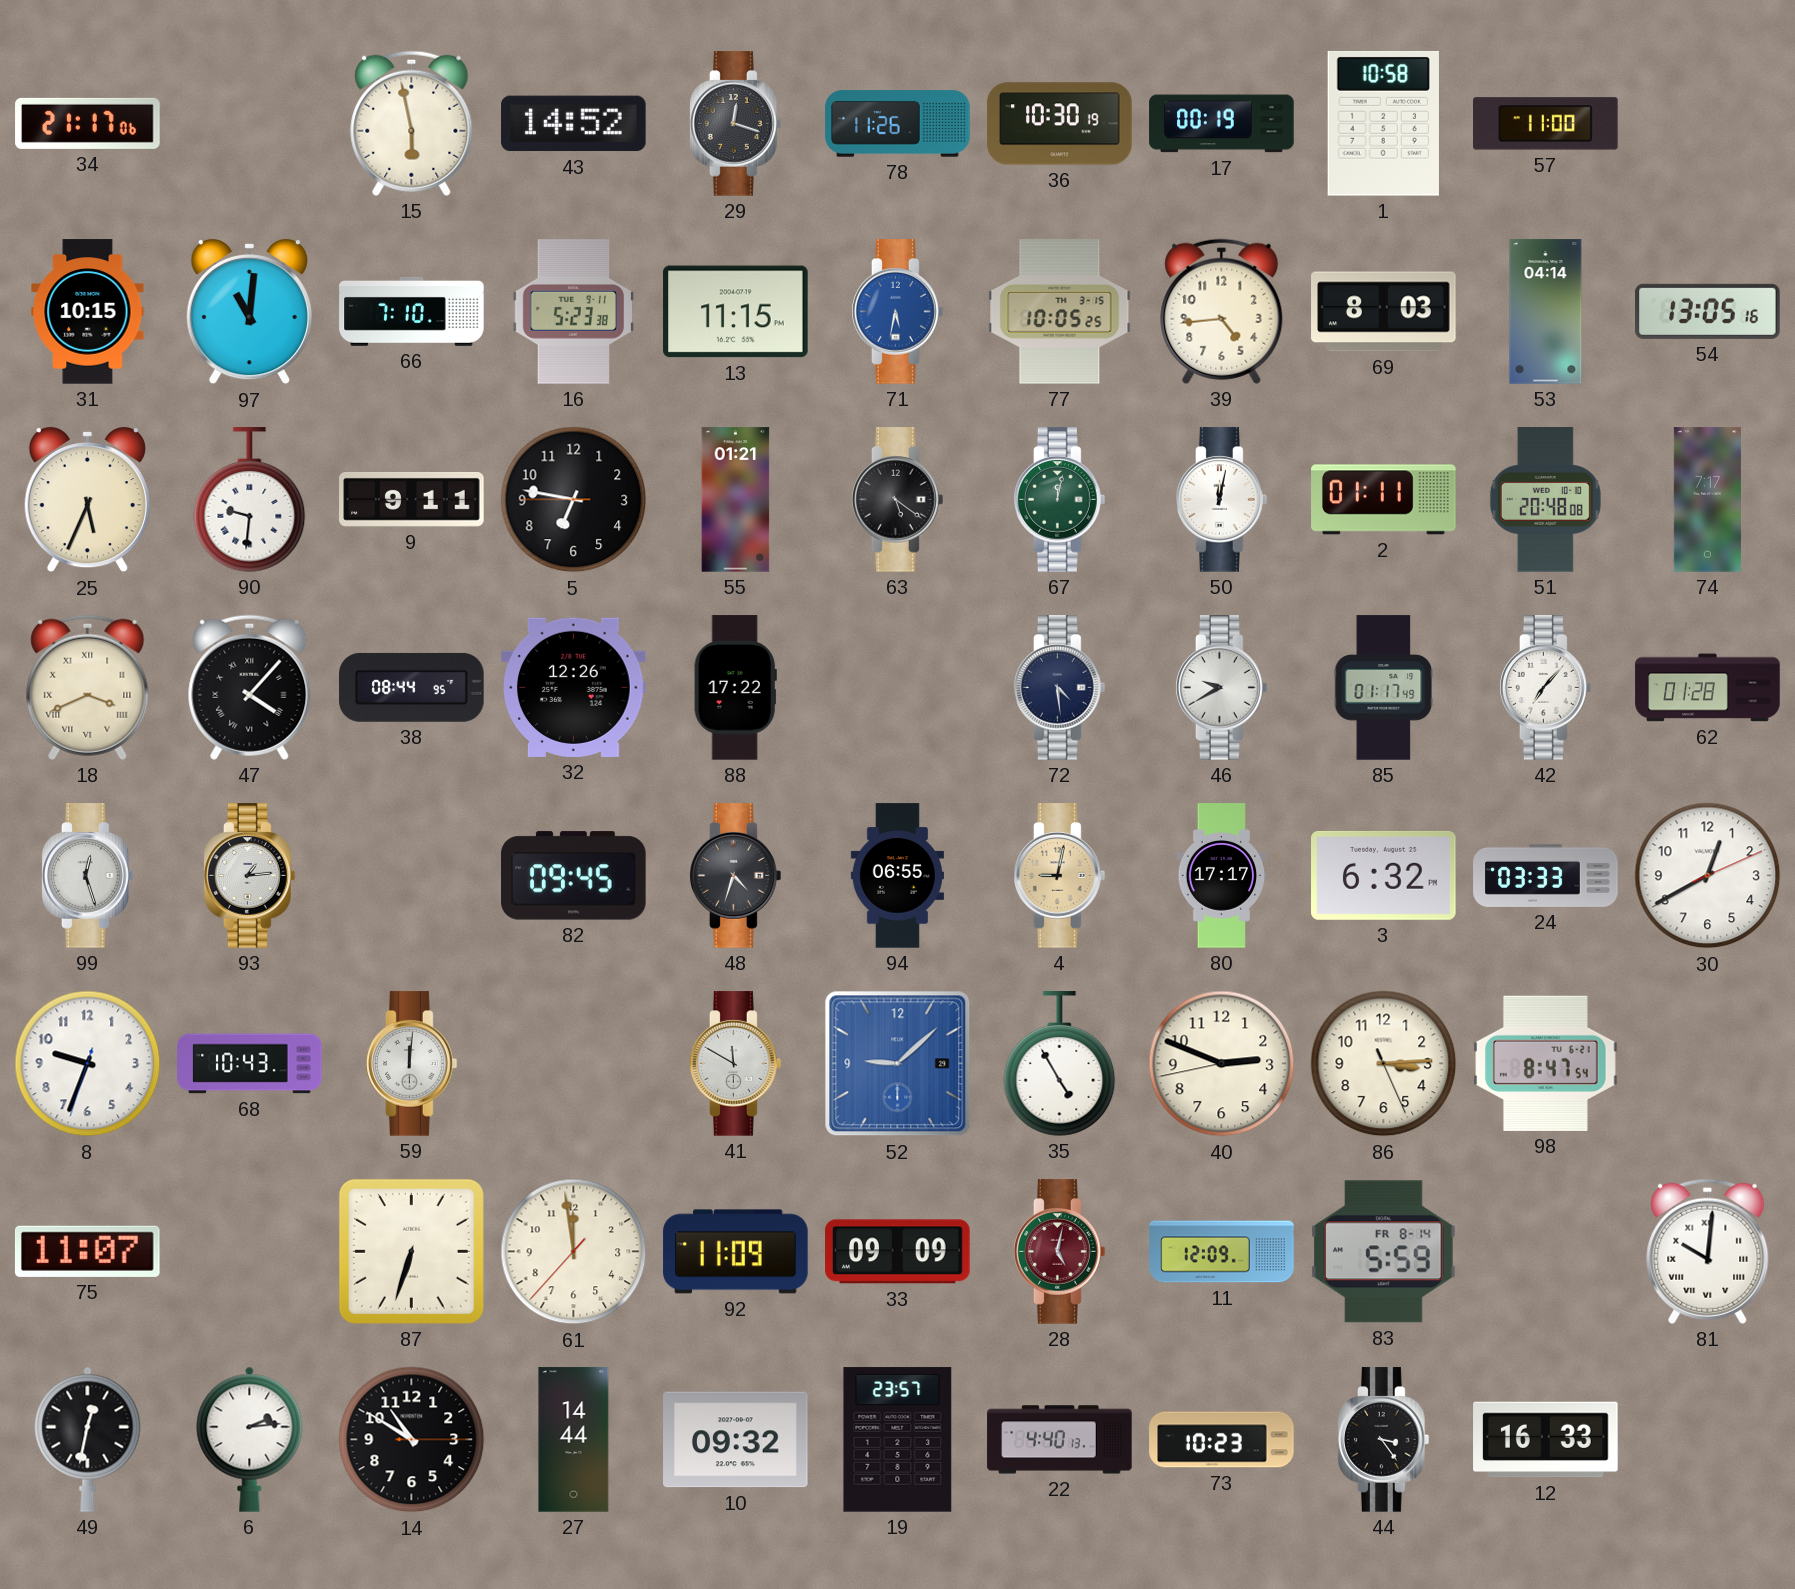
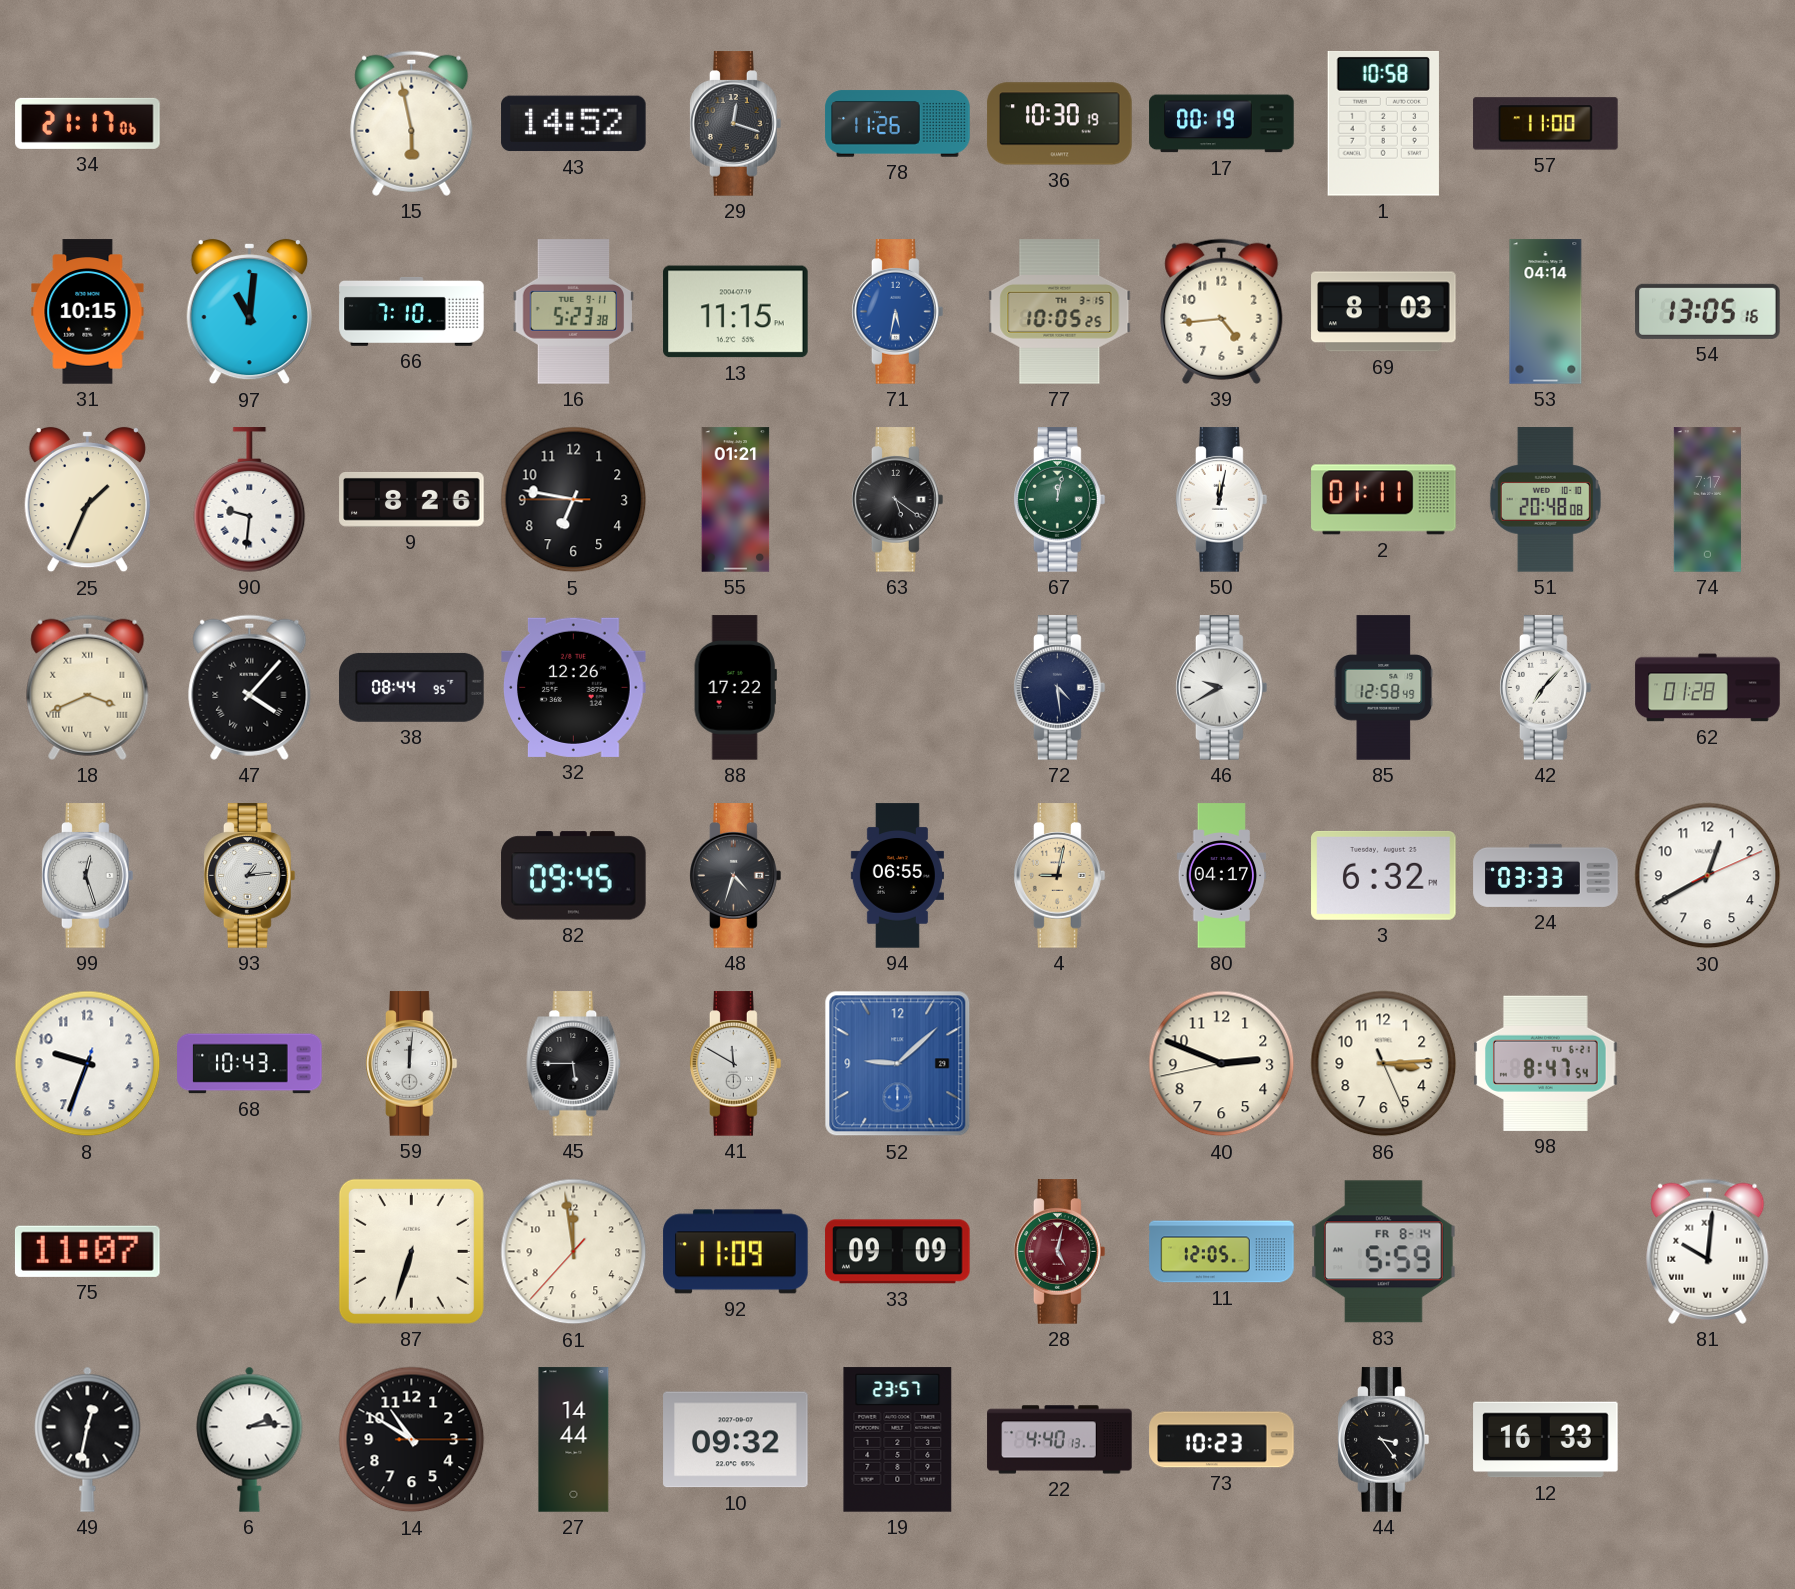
25: 5:34 -> 1:34 (87, 500)
9: 9:11 -> 8:26 (412, 499)
85: 01:17 -> 12:58 (1384, 688)
80: 17:17 -> 04:17 (1222, 876)
45: none -> 5:45 (574, 1064)
35: 4:55 -> none (1060, 1064)
11: 12:09 -> 12:05 (1222, 1252)
